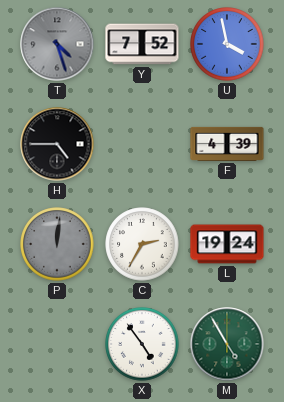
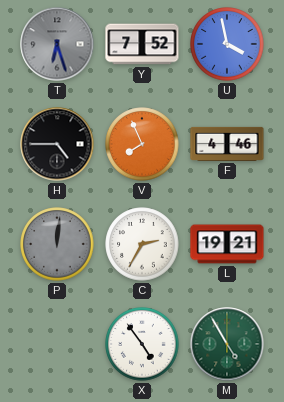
T: 4:27 -> 6:27 (57, 44)
V: none -> 7:56 (142, 144)
F: 4:39 -> 4:46 (227, 144)
L: 19:24 -> 19:21 (227, 244)
